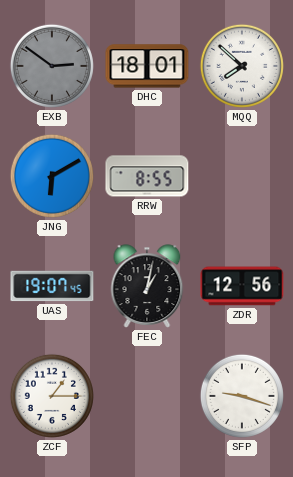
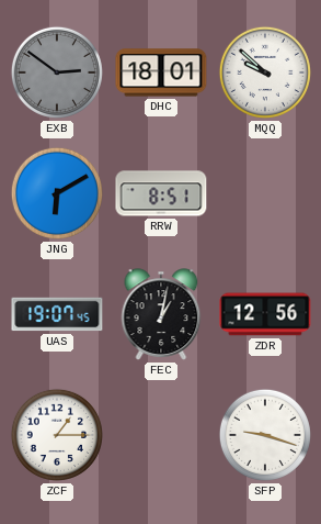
MQQ: 7:52 -> 9:52 (265, 73)
RRW: 8:55 -> 8:51 (161, 193)
